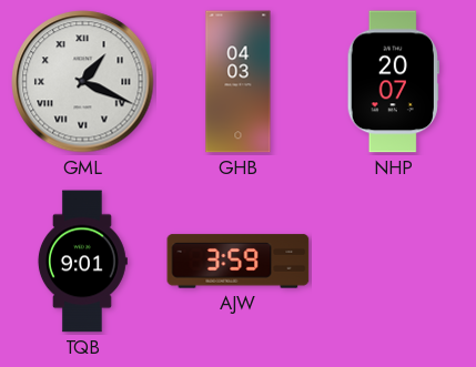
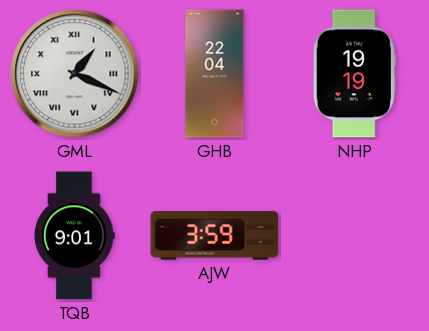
GHB: 04:03 -> 22:04 (215, 74)
NHP: 20:07 -> 19:19 (354, 74)
